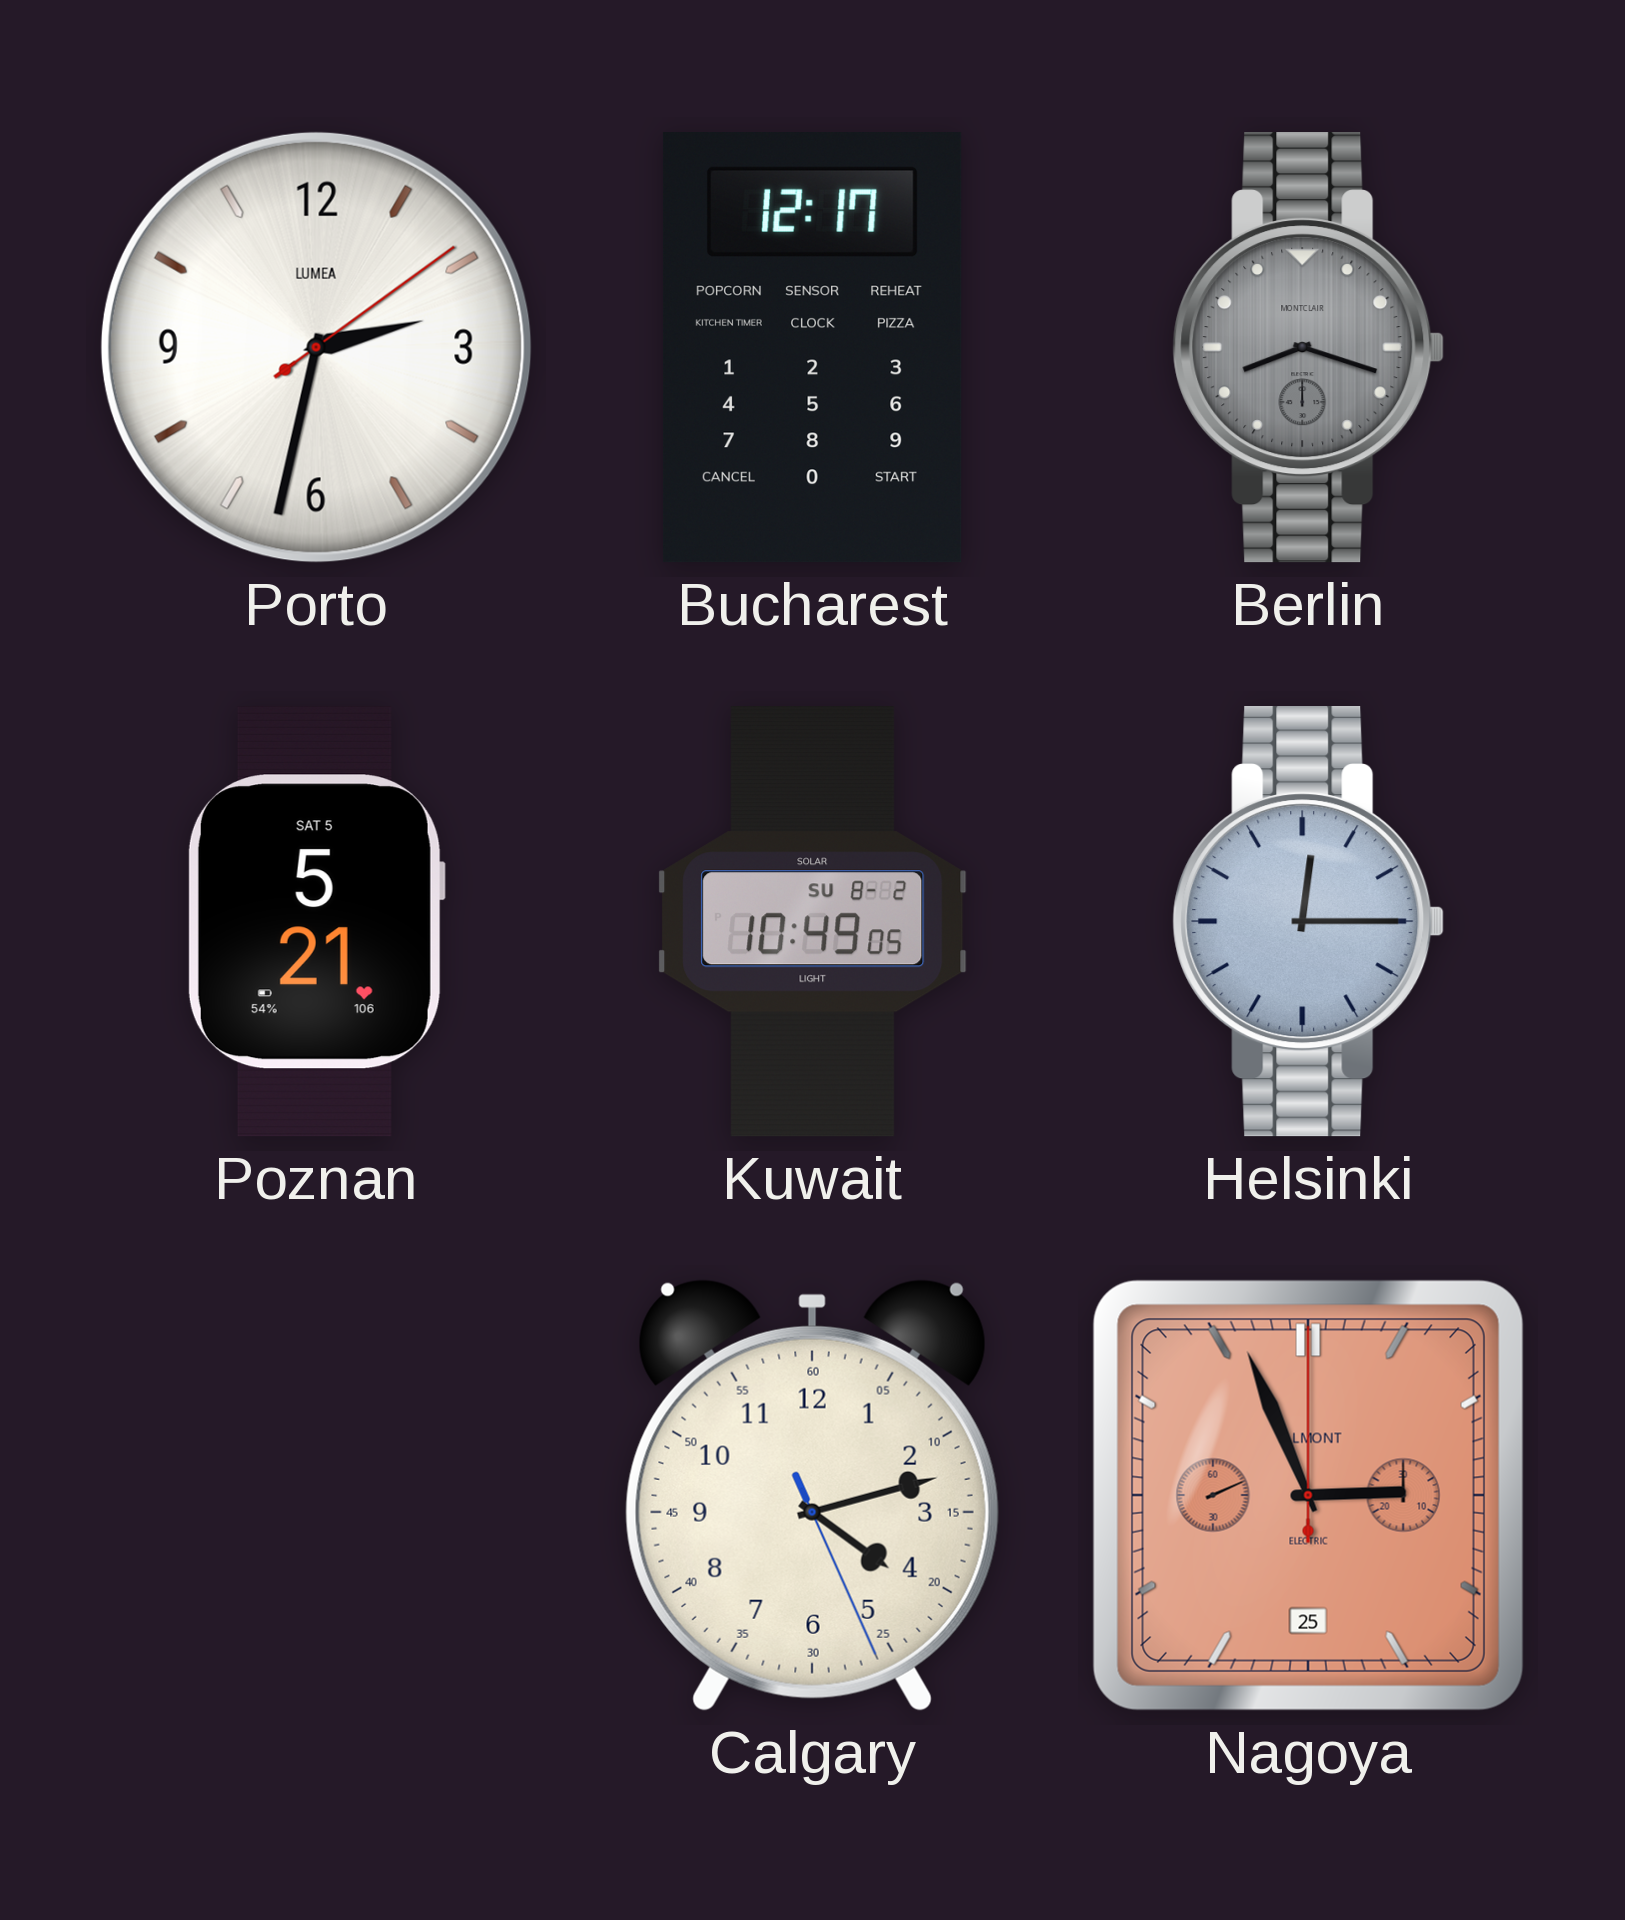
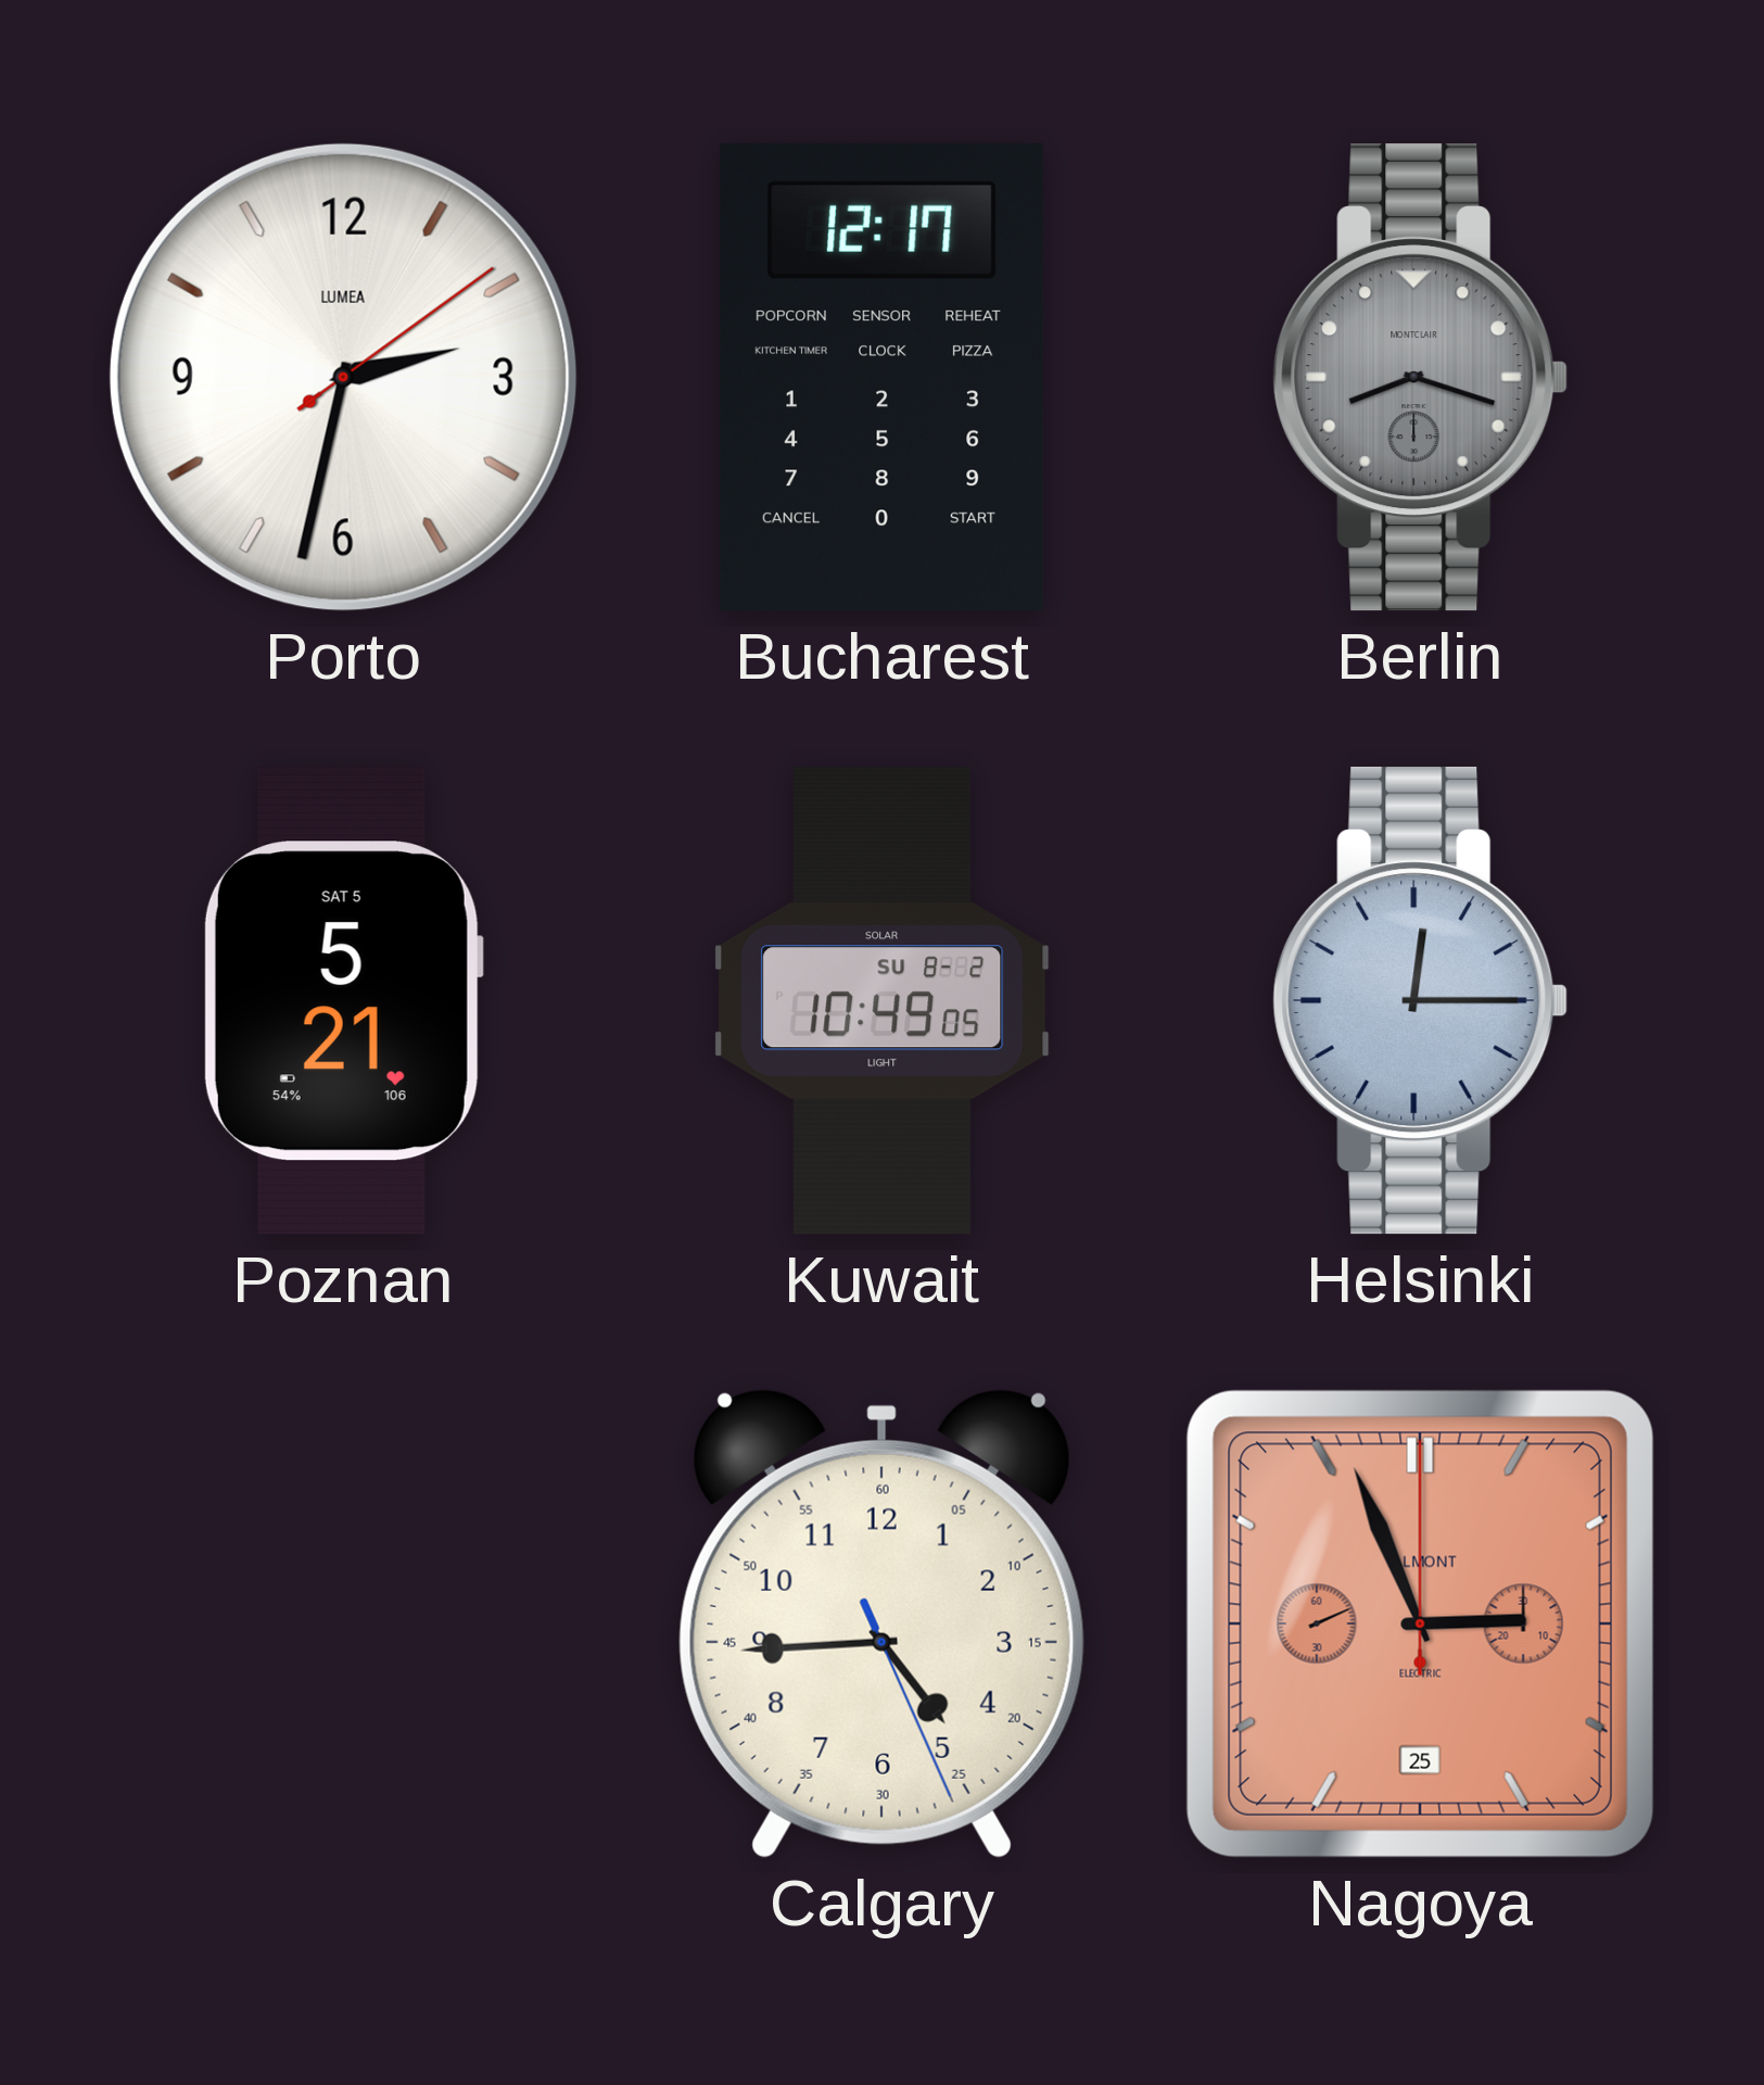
Calgary: 4:12 -> 4:44 (881, 1623)
